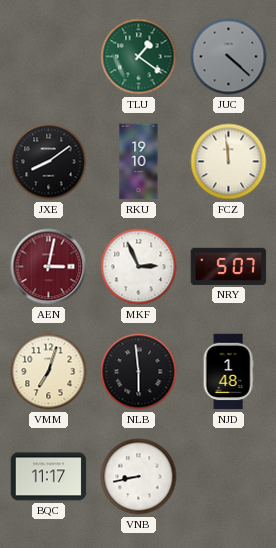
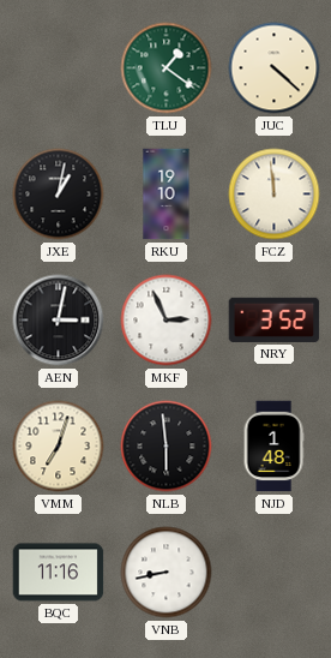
JUC dial: grey -> cream (275, 68)
JXE: 8:09 -> 1:02 (59, 195)
AEN dial: burgundy -> black (59, 321)
NRY: 5:07 -> 3:52 (275, 319)
BQC: 11:17 -> 11:16 (59, 573)
